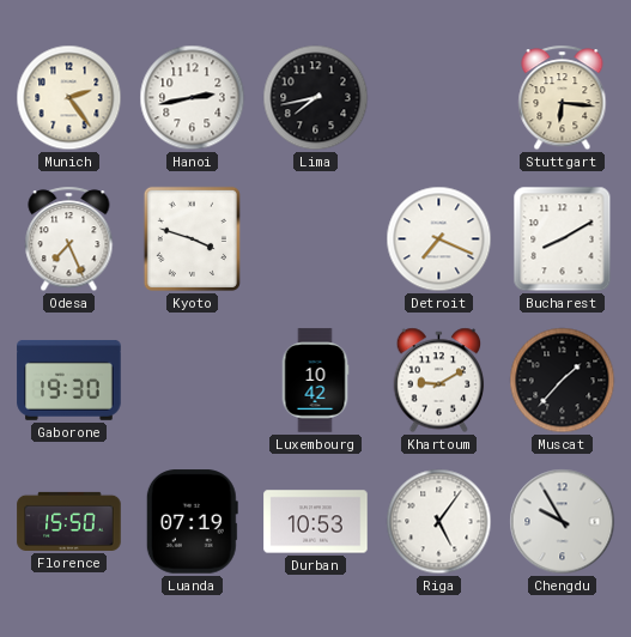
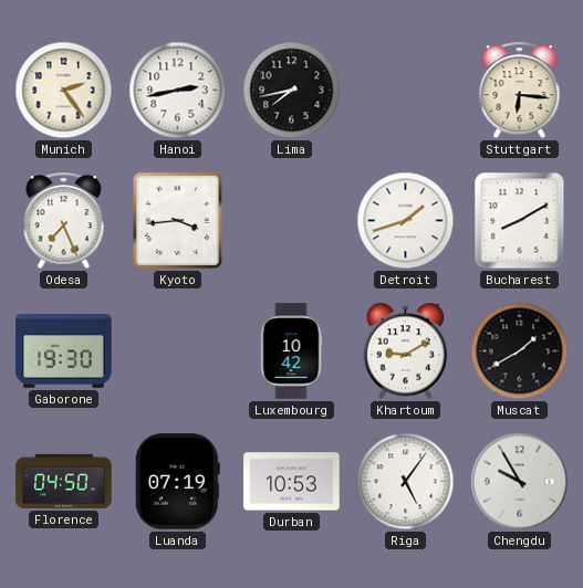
Kyoto: 3:48 -> 3:44 (177, 220)
Detroit: 7:19 -> 1:42 (406, 221)
Muscat: 1:37 -> 1:40 (520, 351)
Florence: 15:50 -> 04:50 (64, 481)
